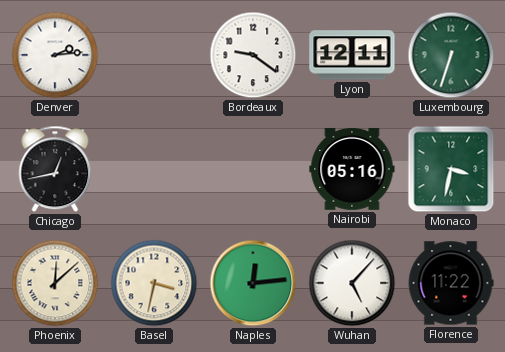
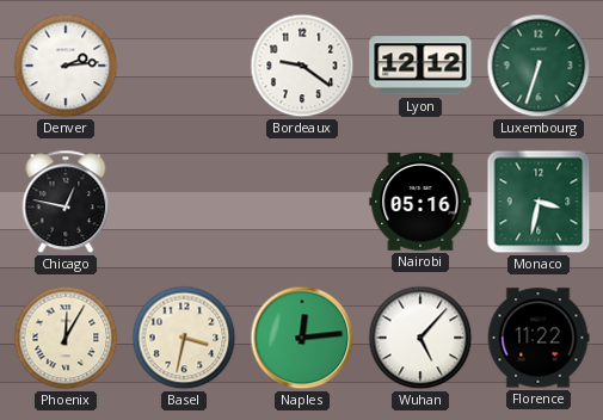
Lyon: 12:11 -> 12:12 (420, 66)
Chicago: 12:43 -> 12:47 (66, 202)
Phoenix: 12:08 -> 12:05 (66, 338)
